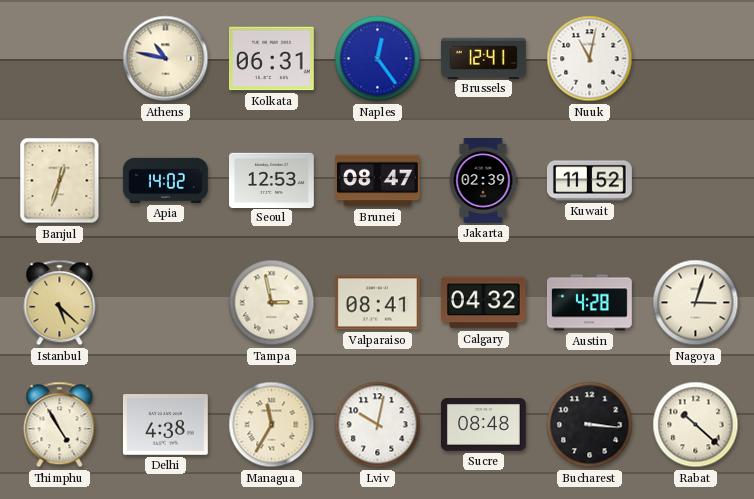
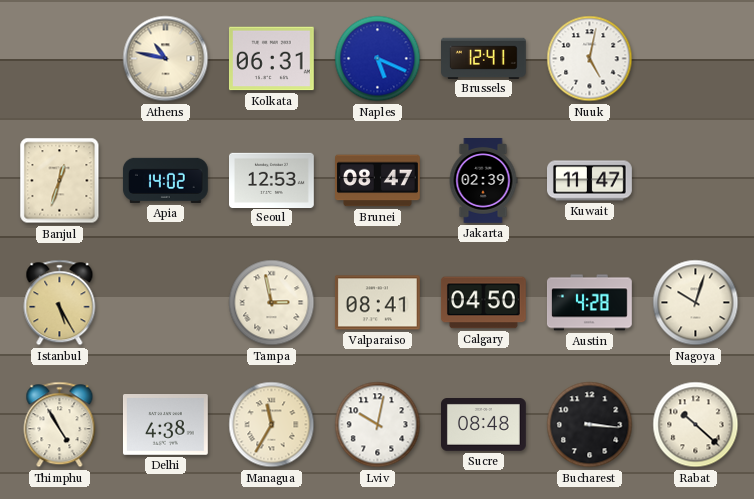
Naples: 12:24 -> 5:19 (378, 59)
Nuuk: 11:02 -> 5:02 (590, 59)
Kuwait: 11:52 -> 11:47 (590, 181)
Istanbul: 5:22 -> 5:25 (60, 303)
Calgary: 04:32 -> 04:50 (483, 303)
Nagoya: 3:03 -> 10:03 (696, 303)
